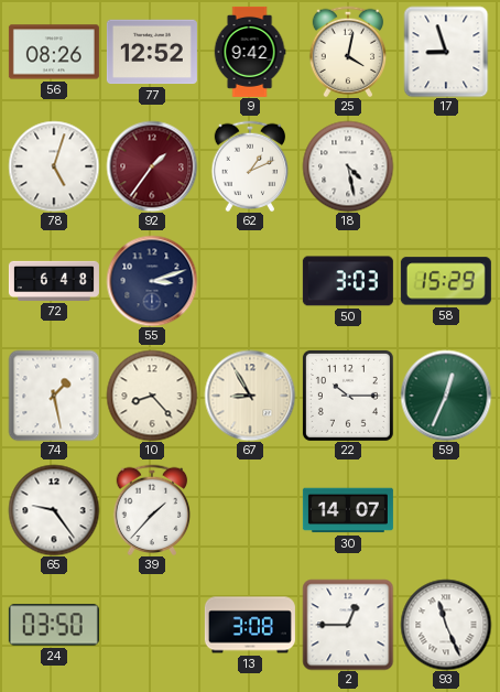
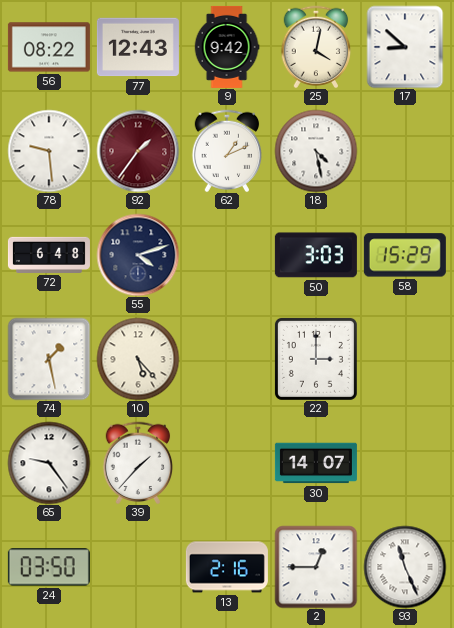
56: 08:26 -> 08:22 (49, 47)
77: 12:52 -> 12:43 (138, 47)
17: 8:57 -> 8:52 (405, 47)
78: 5:03 -> 9:29 (49, 151)
55: 3:12 -> 4:12 (138, 255)
10: 8:23 -> 5:23 (138, 359)
67: 8:55 -> none (250, 396)
22: 10:15 -> 3:00 (316, 359)
59: 12:34 -> none (446, 396)
13: 3:08 -> 2:16 (227, 567)
